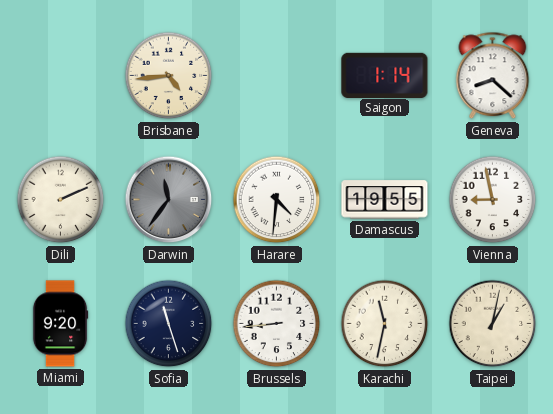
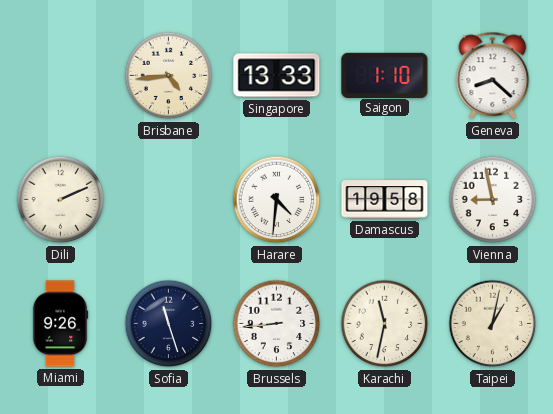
Singapore: none -> 13:33 (277, 76)
Saigon: 1:14 -> 1:10 (385, 75)
Darwin: 11:36 -> none (169, 200)
Damascus: 19:55 -> 19:58 (385, 200)
Miami: 9:20 -> 9:26 (60, 324)
